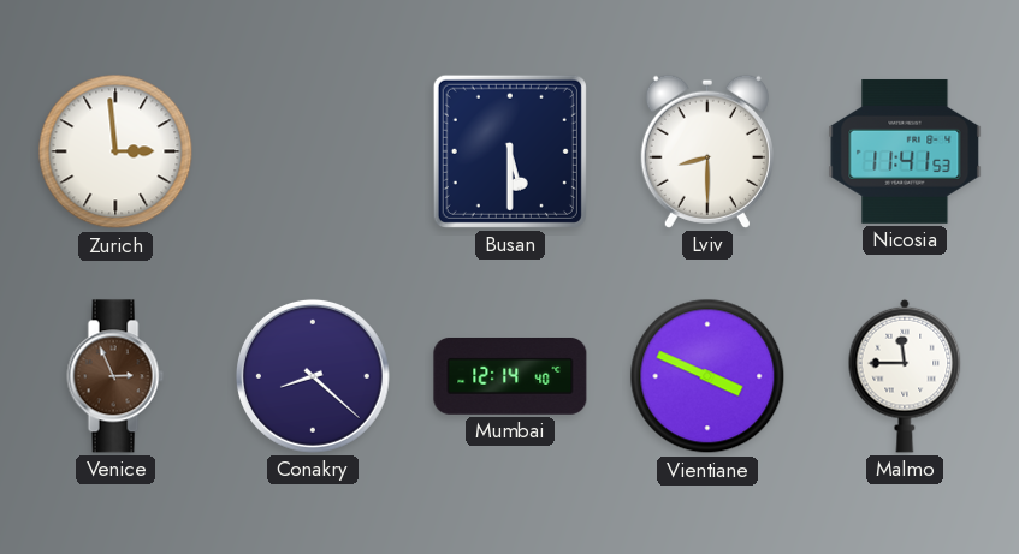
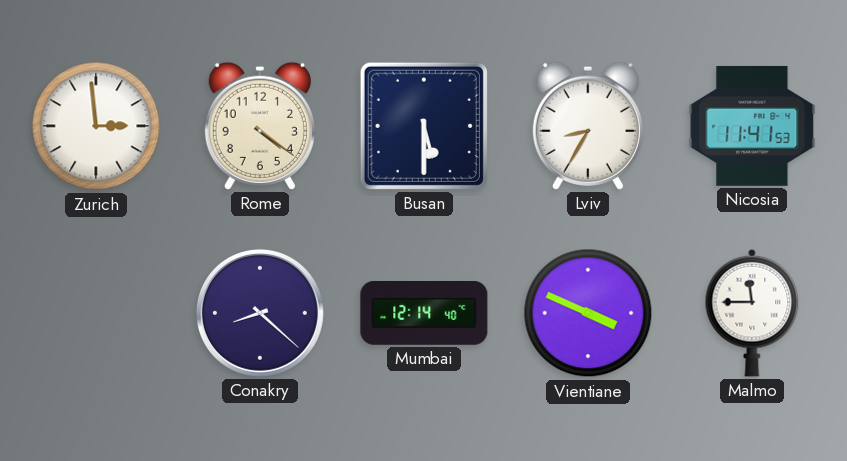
Rome: none -> 4:21 (260, 126)
Lviv: 8:30 -> 8:35 (588, 126)
Venice: 2:56 -> none (115, 376)
